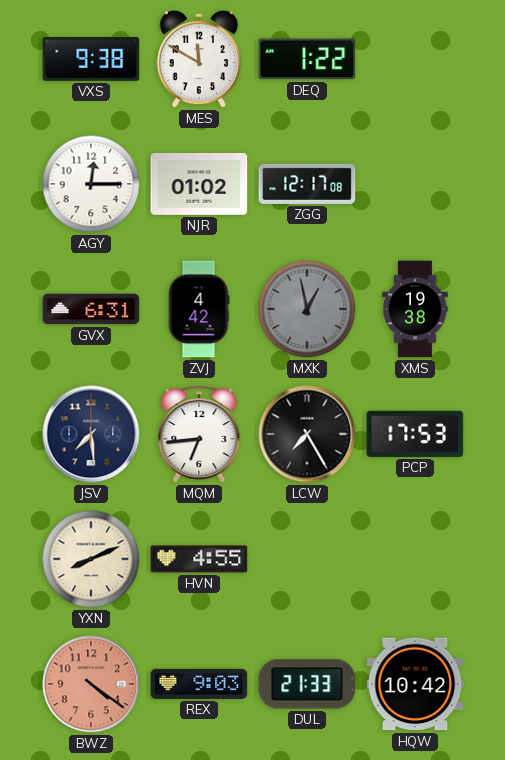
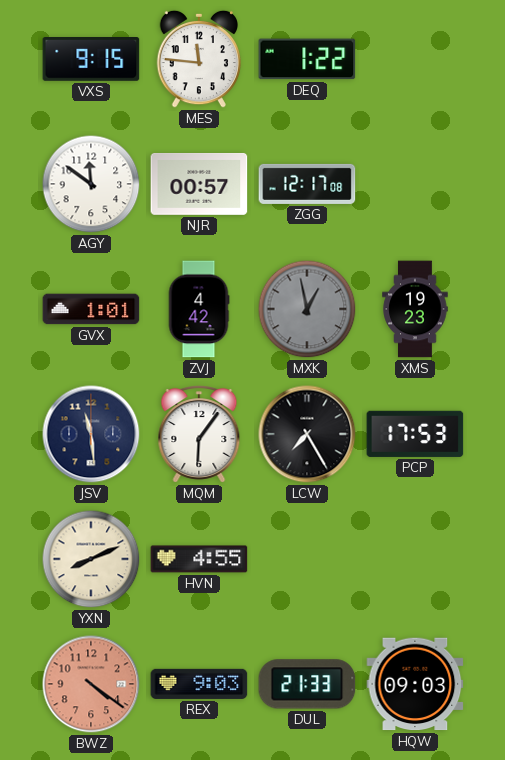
VXS: 9:38 -> 9:15 (91, 60)
MES: 11:50 -> 11:46 (198, 59)
AGY: 12:15 -> 11:51 (91, 184)
NJR: 01:02 -> 00:57 (199, 184)
GVX: 6:31 -> 1:01 (91, 309)
XMS: 19:38 -> 19:23 (415, 309)
JSV: 7:29 -> 11:29 (91, 434)
MQM: 6:44 -> 6:06 (199, 435)
HQW: 10:42 -> 09:03 (415, 684)
